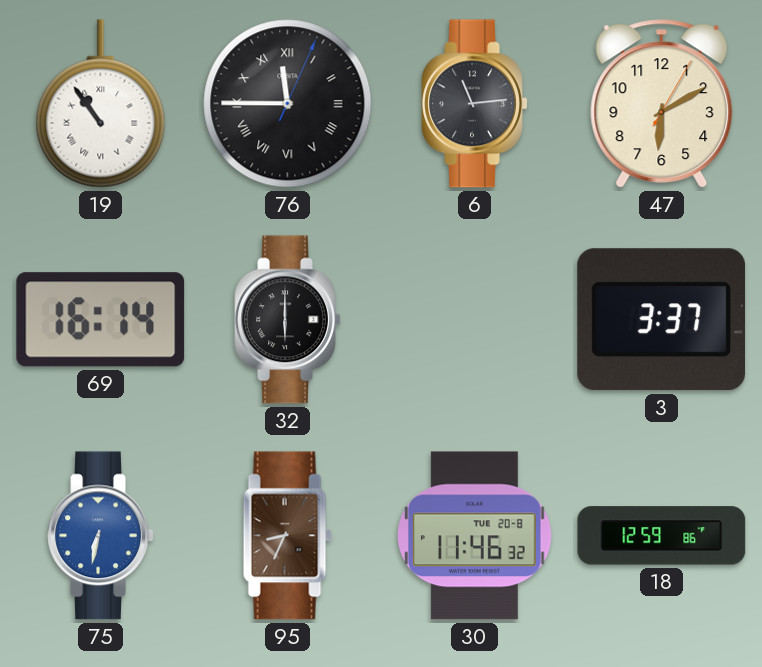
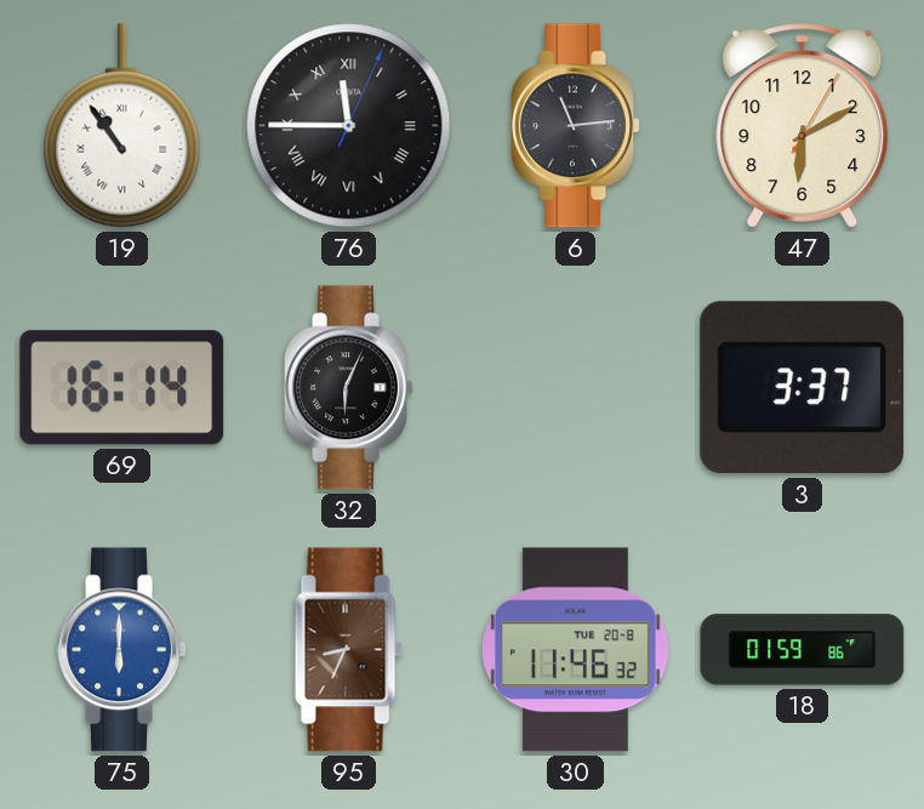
32: 6:00 -> 6:04 (349, 388)
75: 6:32 -> 6:00 (122, 650)
18: 12:59 -> 01:59 (803, 650)
